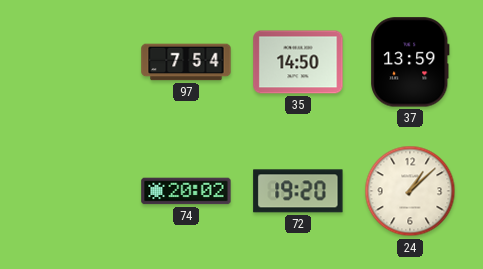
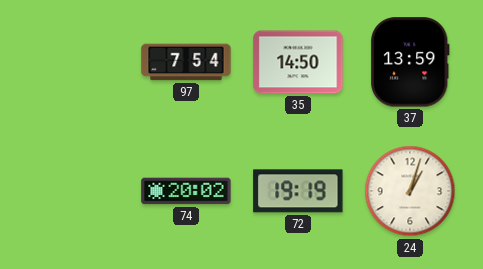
72: 19:20 -> 19:19 (298, 191)
24: 1:08 -> 1:03 (410, 191)
